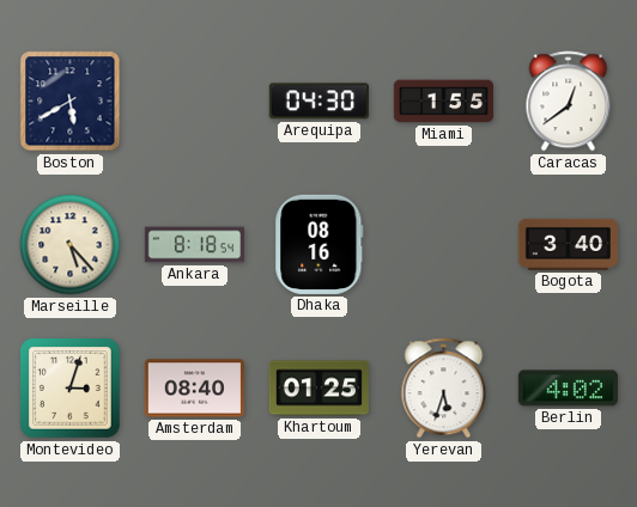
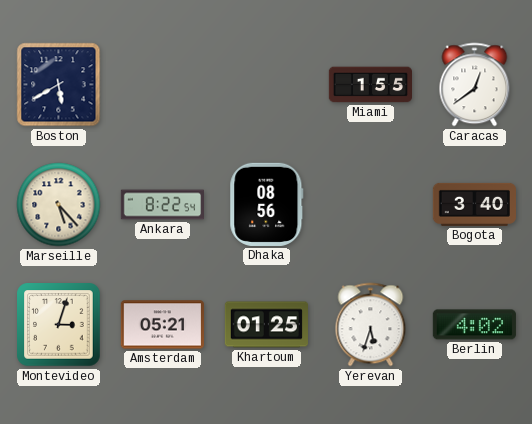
Arequipa: 04:30 -> none (318, 102)
Ankara: 8:18 -> 8:22 (162, 205)
Dhaka: 08:16 -> 08:56 (267, 204)
Amsterdam: 08:40 -> 05:21 (162, 325)
